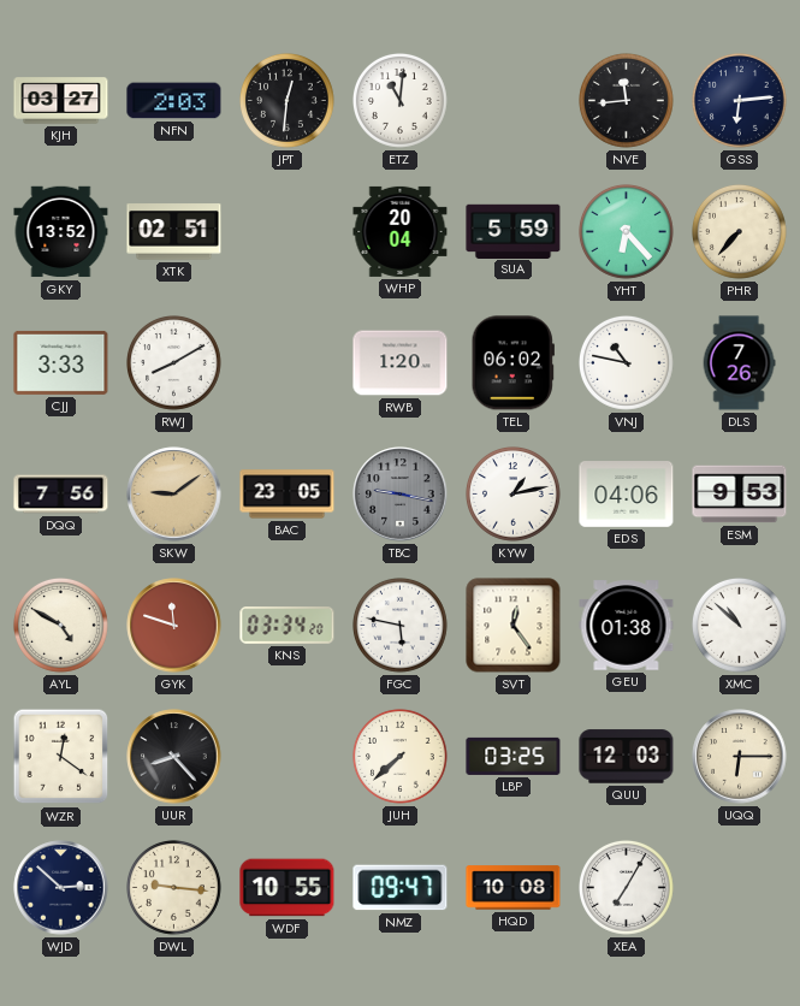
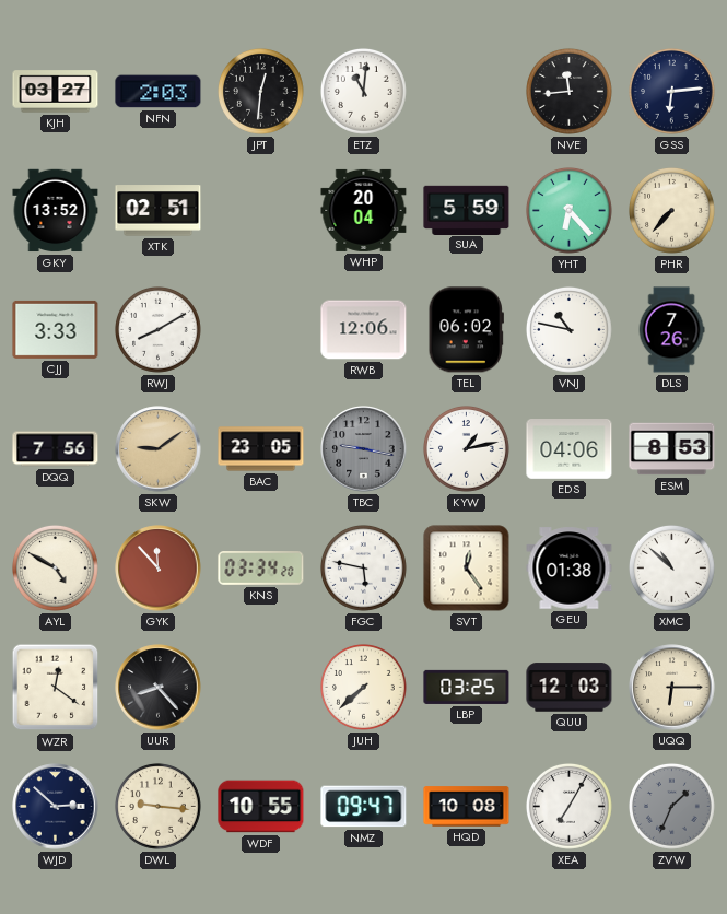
RWB: 1:20 -> 12:06 (364, 330)
ESM: 9:53 -> 8:53 (672, 449)
GYK: 11:48 -> 11:53 (159, 569)
ZVW: none -> 1:34 (672, 807)
